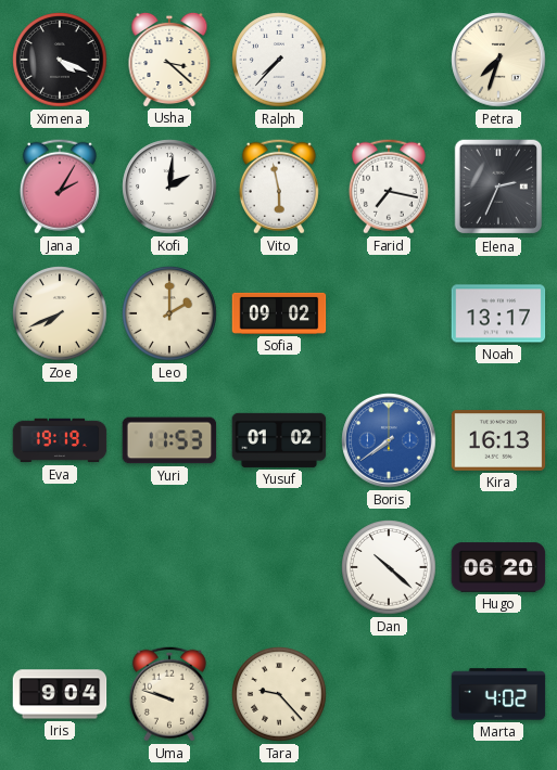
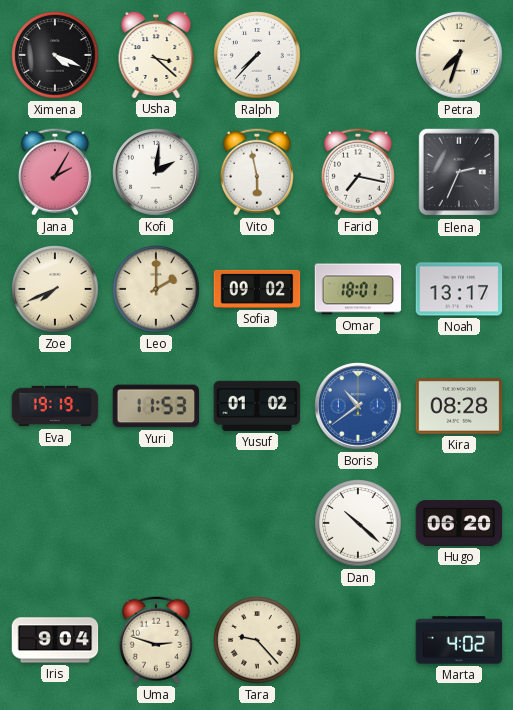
Omar: none -> 18:01 (358, 289)
Boris: 7:39 -> 10:39 (358, 406)
Kira: 16:13 -> 08:28 (459, 406)
Uma: 9:48 -> 2:48 (156, 640)
